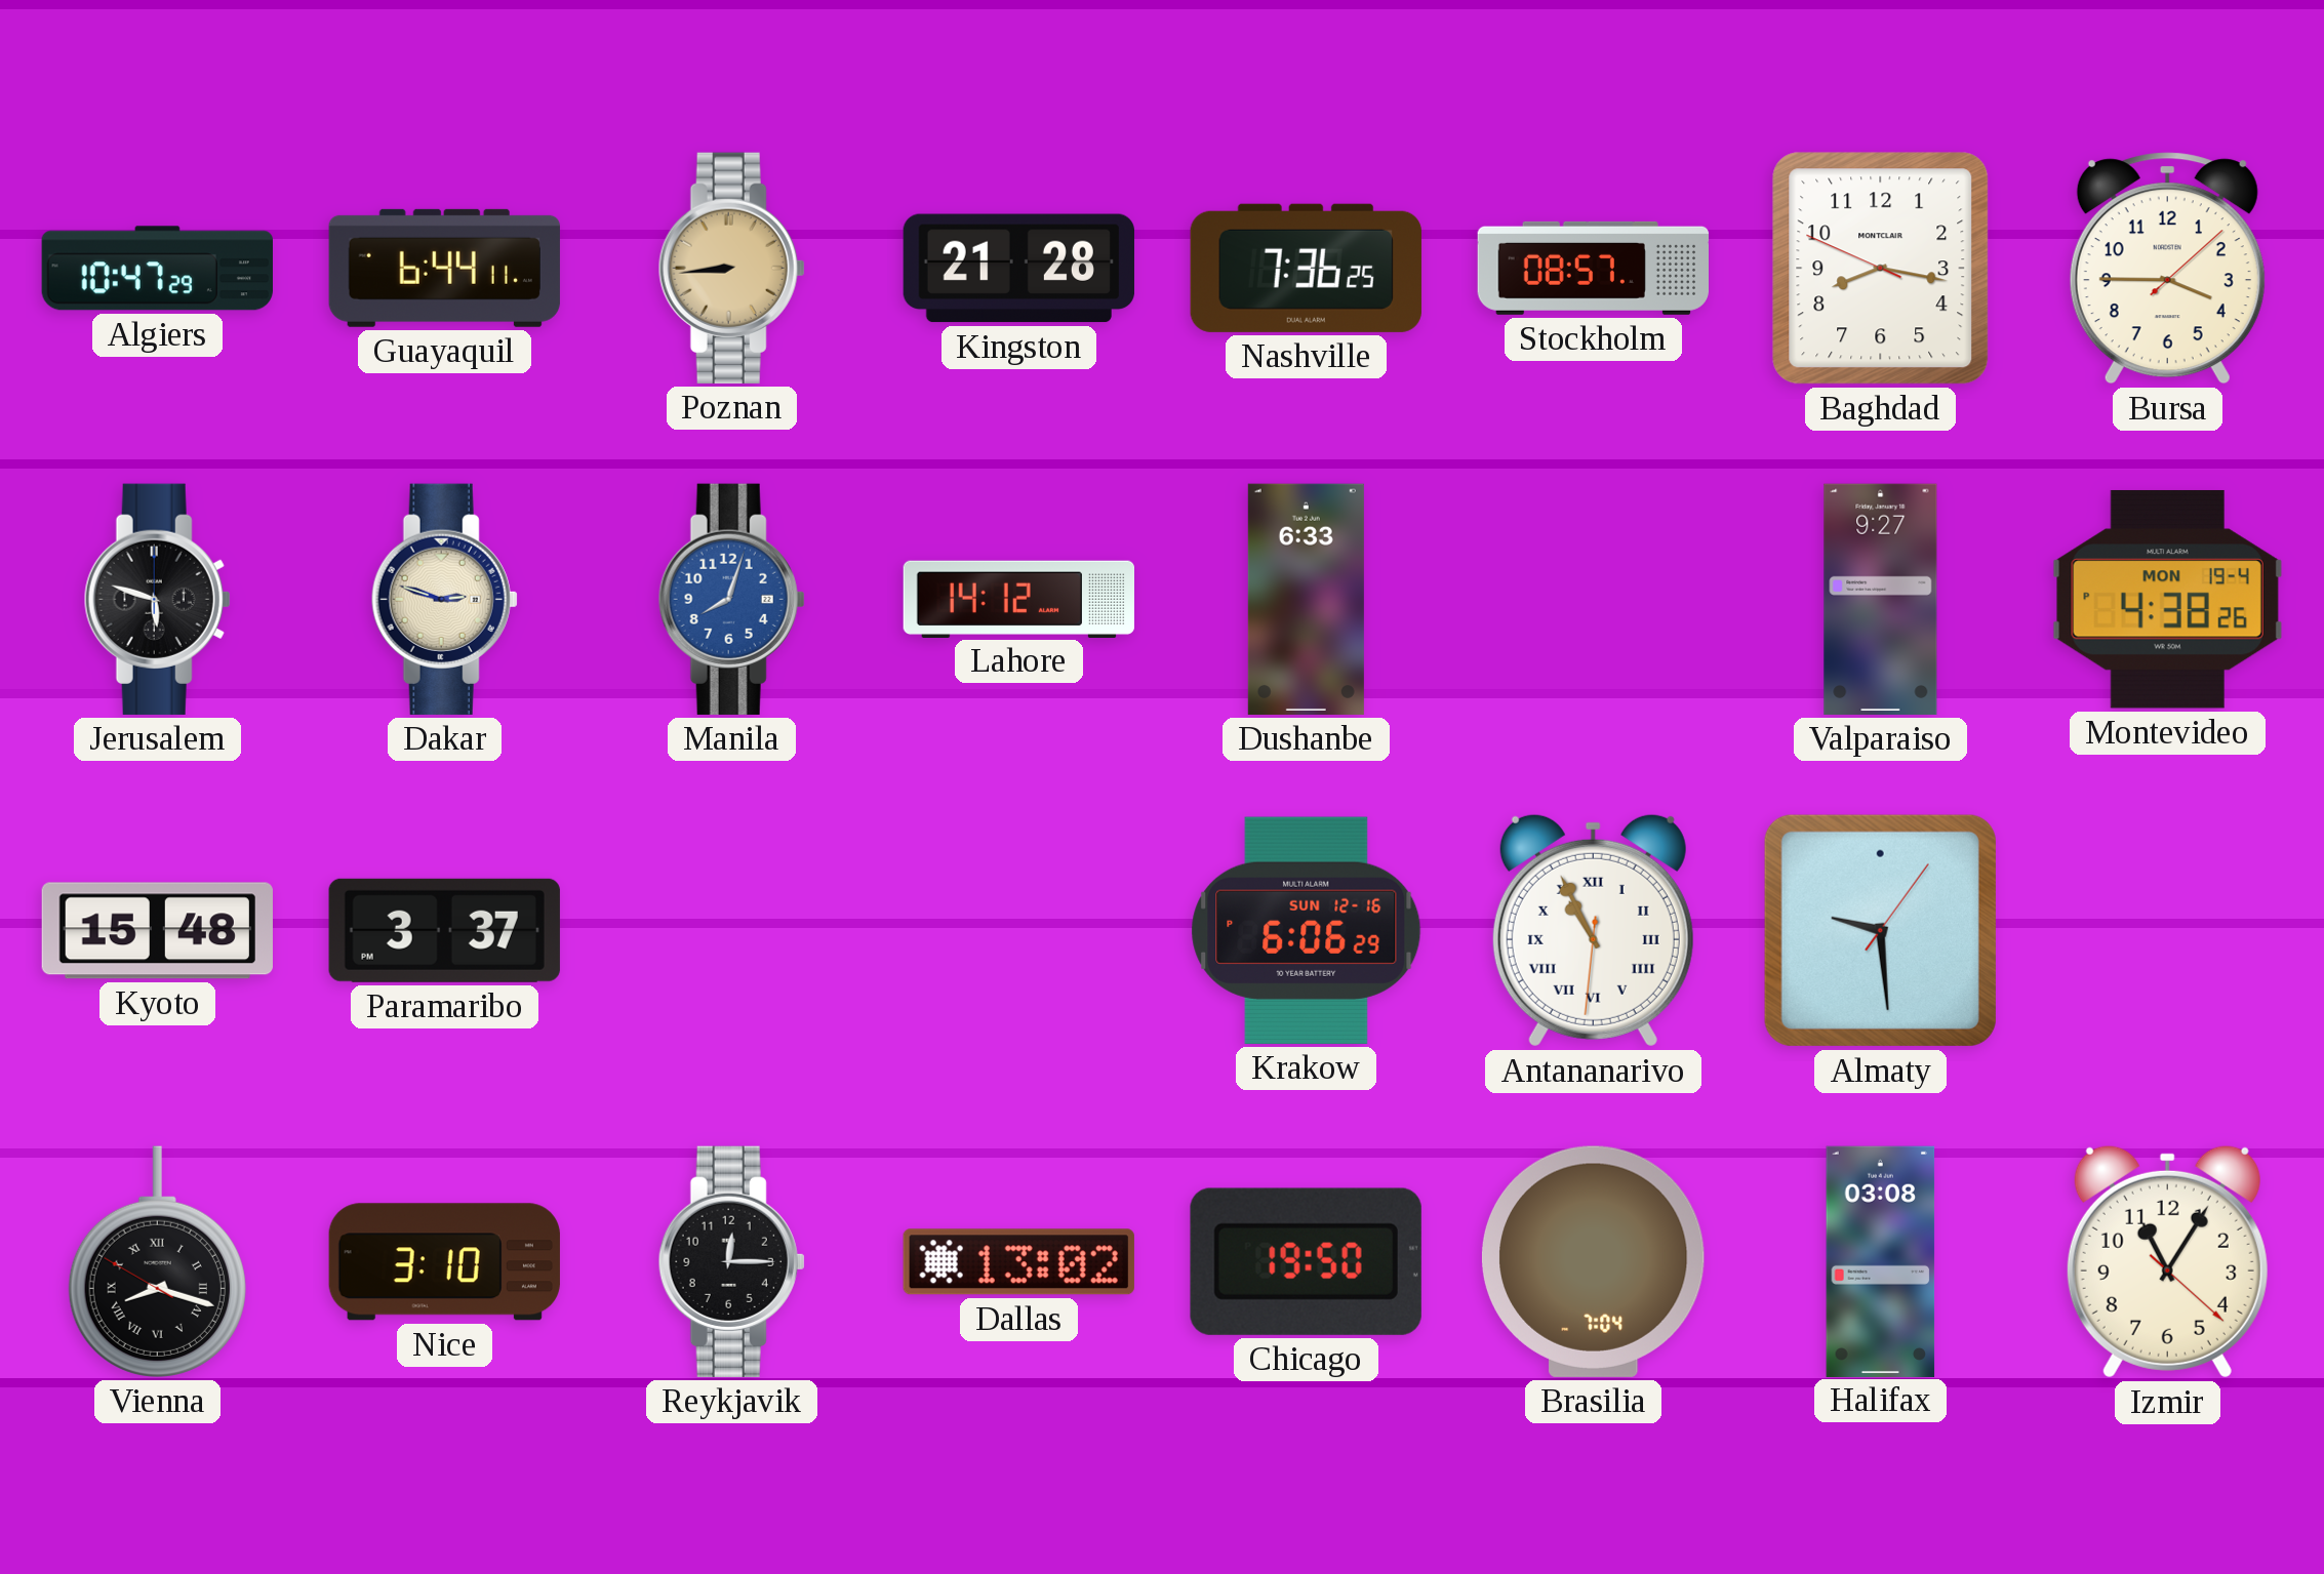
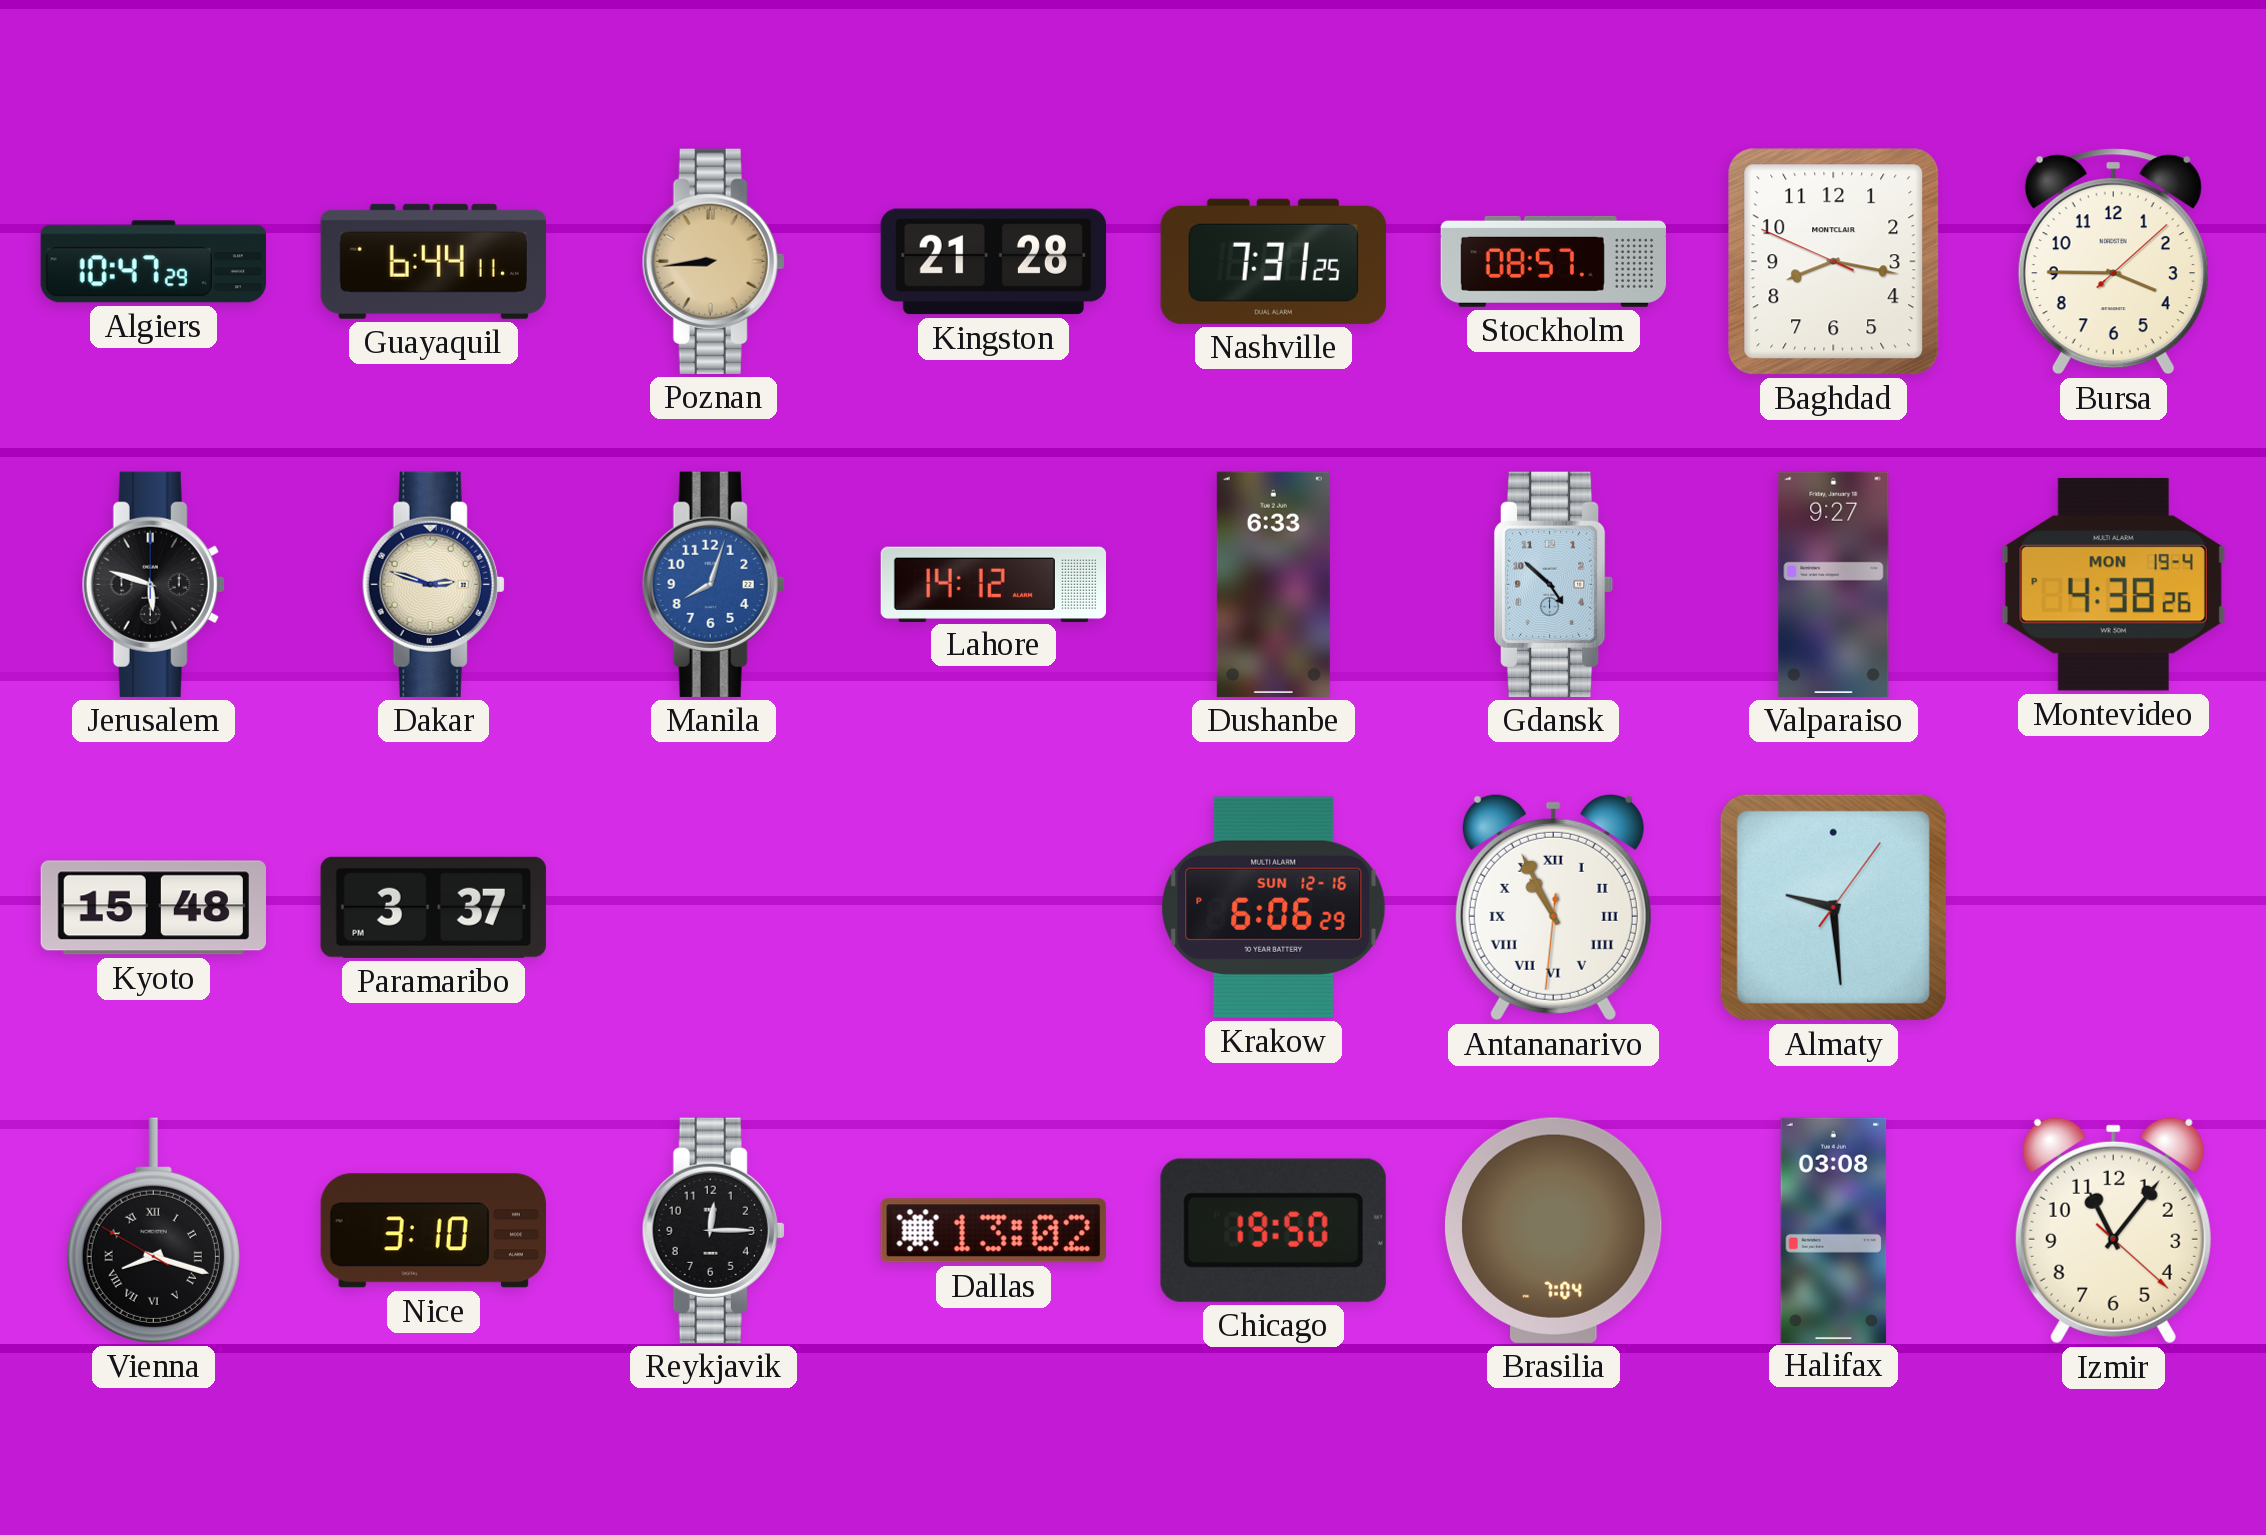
Nashville: 7:36 -> 7:31 (1273, 261)
Gdansk: none -> 4:52 (1554, 584)
Izmir: 11:05 -> 11:06 (2113, 1230)
